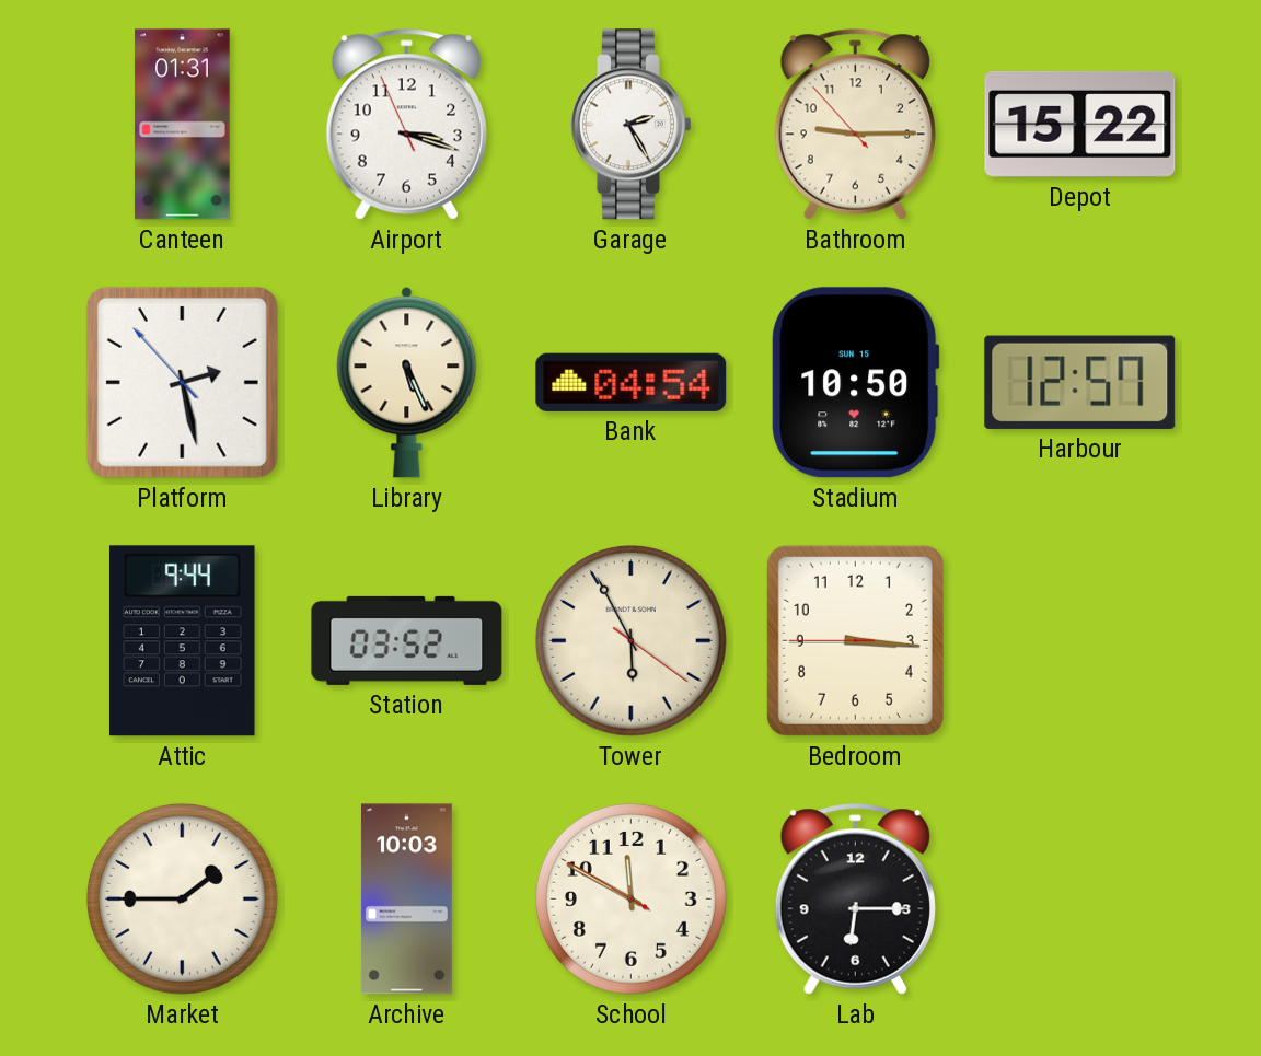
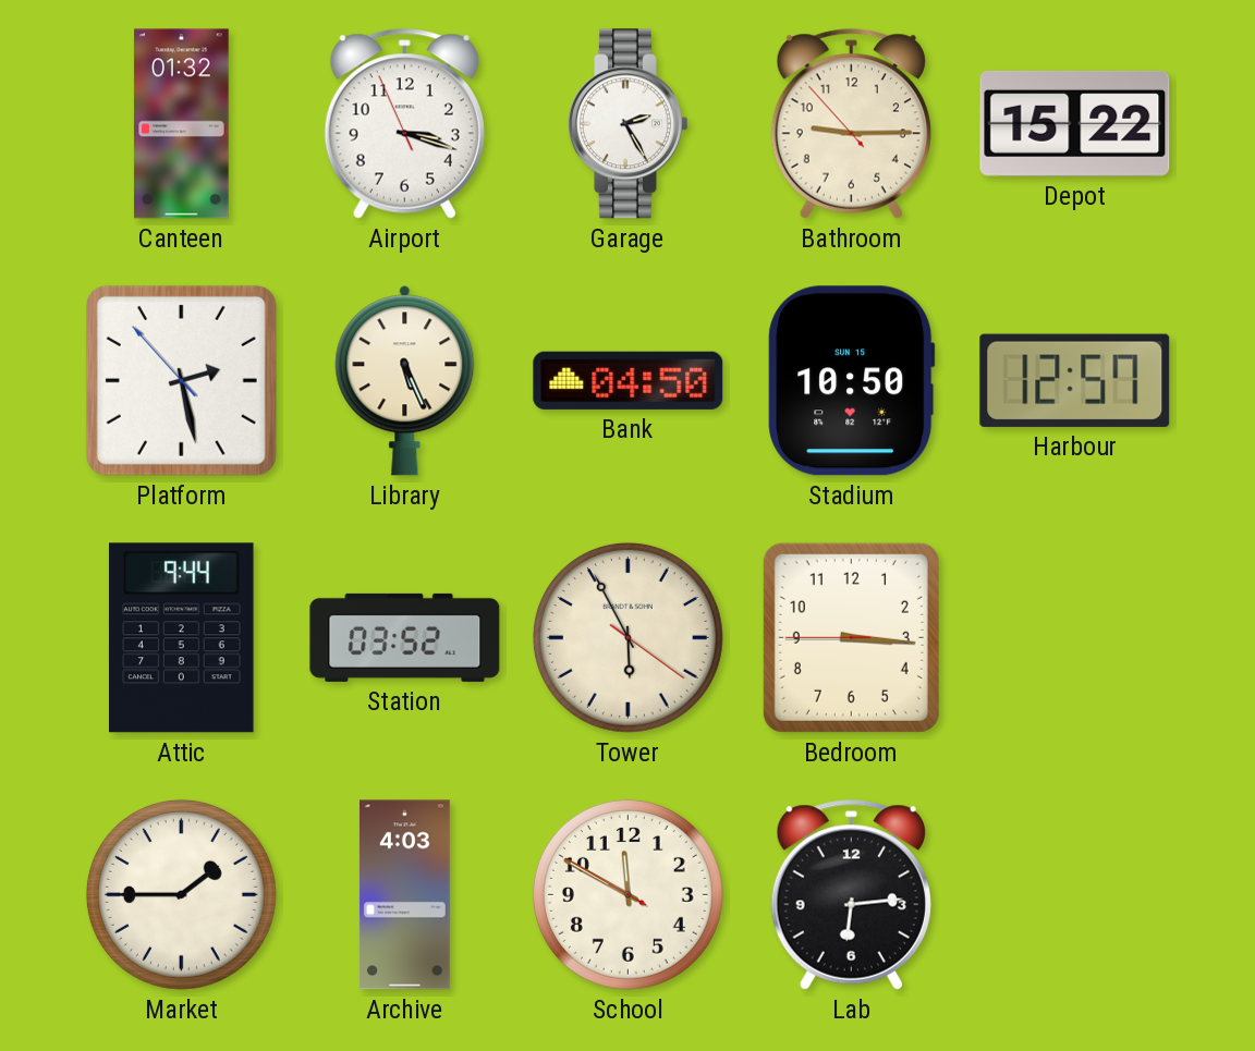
Canteen: 01:31 -> 01:32 (182, 124)
Bank: 04:54 -> 04:50 (629, 380)
Archive: 10:03 -> 4:03 (404, 895)
Lab: 6:15 -> 6:14 (851, 895)
